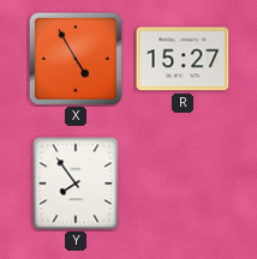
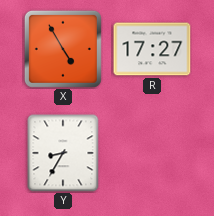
R: 15:27 -> 17:27 (152, 49)
Y: 7:54 -> 8:35 (63, 153)
